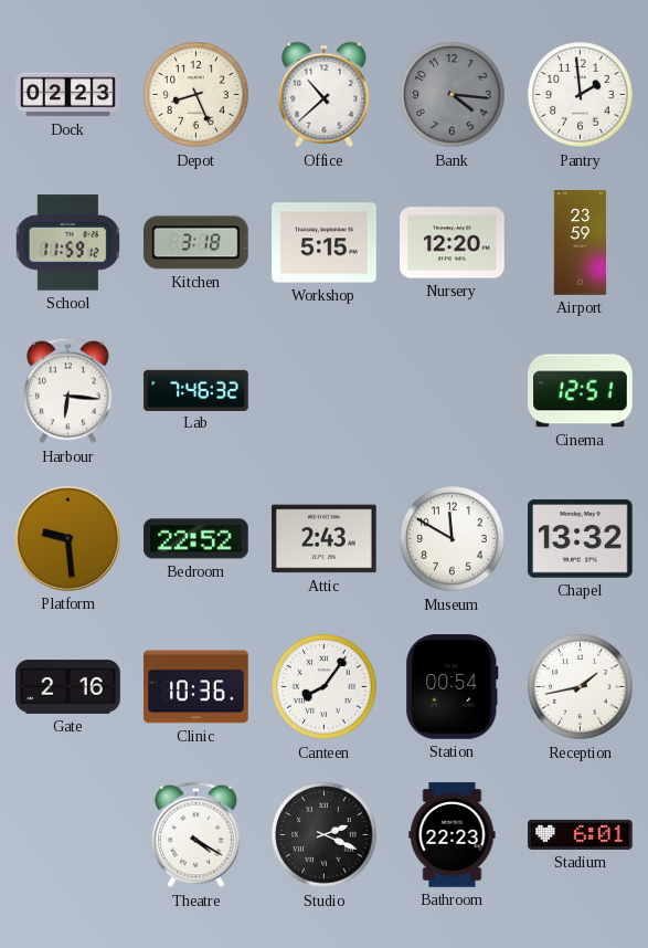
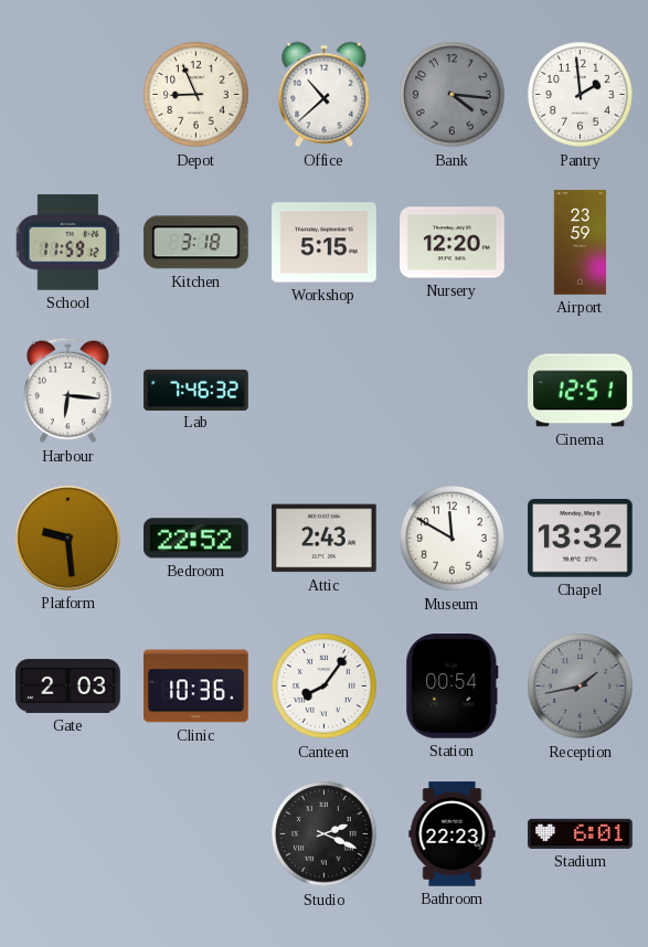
Dock: 02:23 -> none (68, 95)
Depot: 8:26 -> 8:56 (196, 95)
Gate: 2:16 -> 2:03 (68, 687)
Reception dial: white -> grey (581, 687)
Theatre: 4:20 -> none (196, 835)
